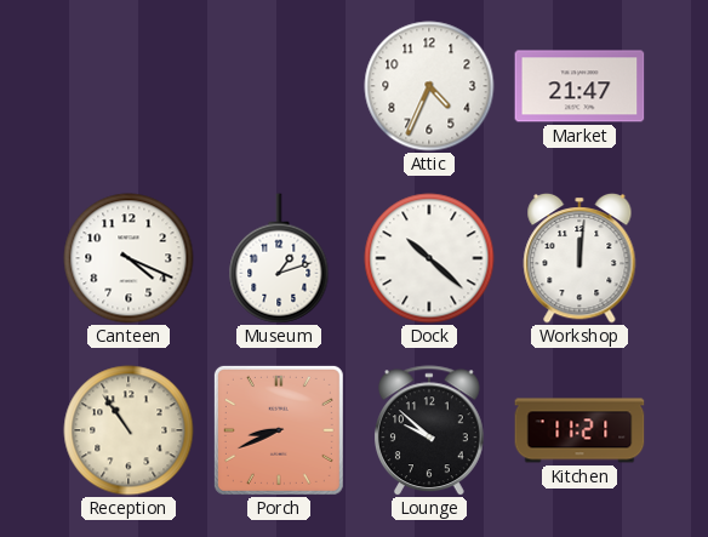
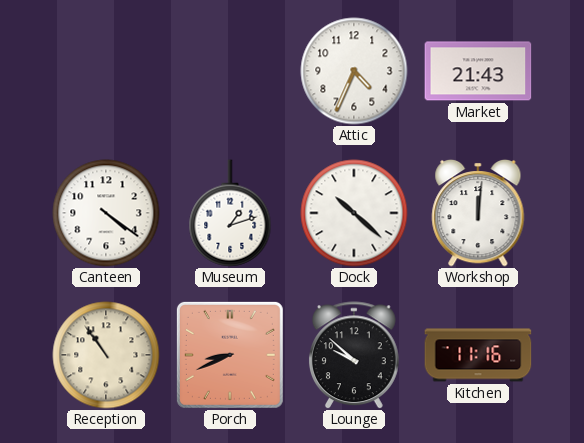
Market: 21:47 -> 21:43 (478, 71)
Canteen: 4:19 -> 4:21 (106, 213)
Kitchen: 11:21 -> 11:16 (478, 355)
